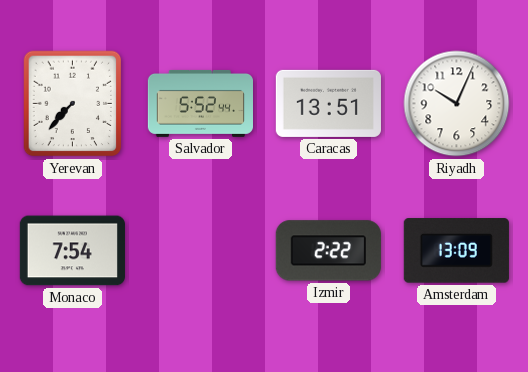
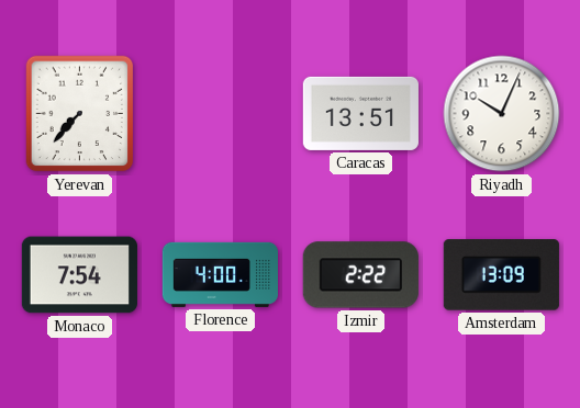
Salvador: 5:52 -> none (200, 103)
Florence: none -> 4:00 (220, 274)
